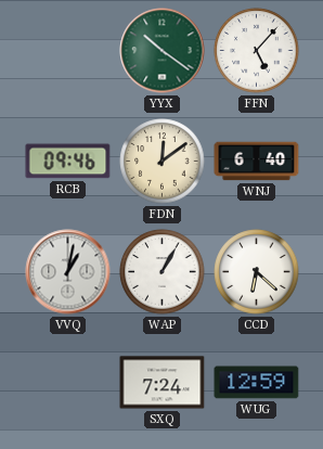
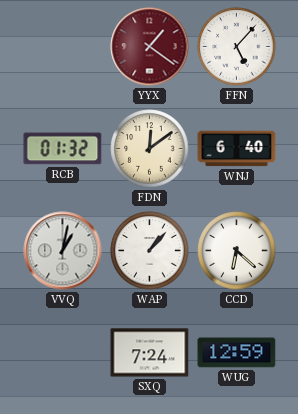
YYX: 10:21 -> 1:21 (150, 47)
YYX dial: green -> burgundy (150, 47)
RCB: 09:46 -> 01:32 (63, 149)
WAP: 1:05 -> 1:07 (150, 251)
